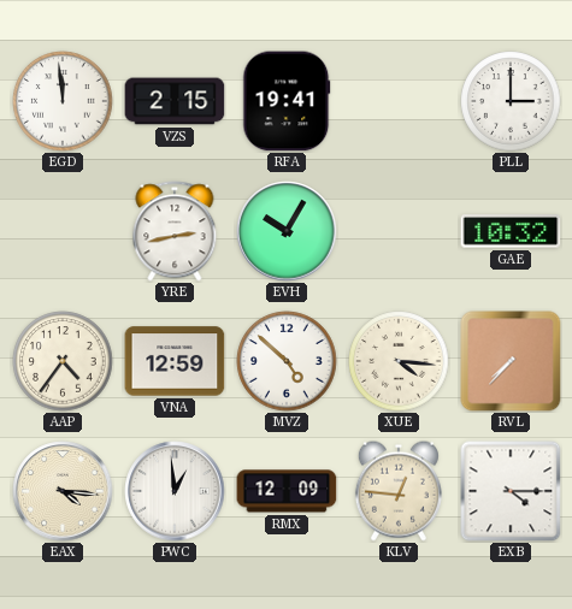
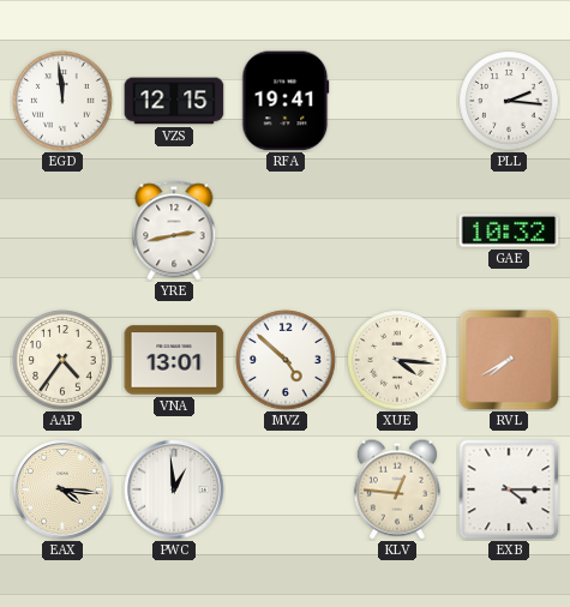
VZS: 2:15 -> 12:15 (174, 101)
PLL: 3:00 -> 2:16 (509, 101)
EVH: 10:05 -> none (287, 231)
VNA: 12:59 -> 13:01 (174, 360)
RVL: 7:37 -> 7:40 (509, 360)
RMX: 12:09 -> none (287, 491)
